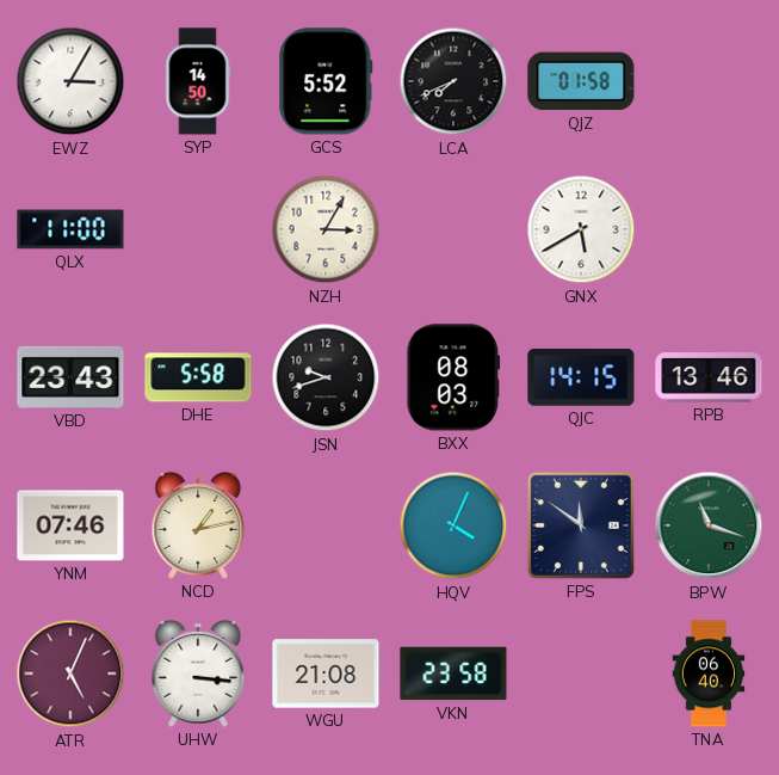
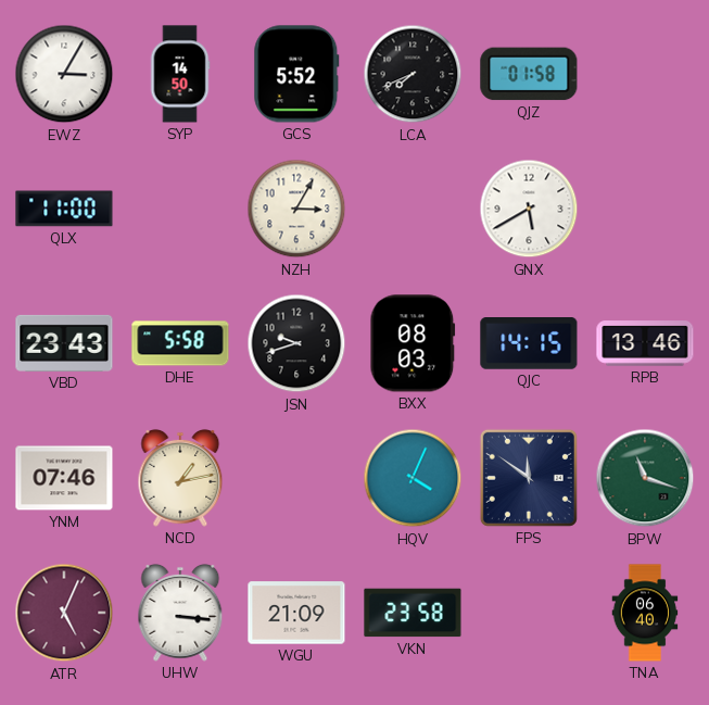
WGU: 21:08 -> 21:09 (296, 613)
